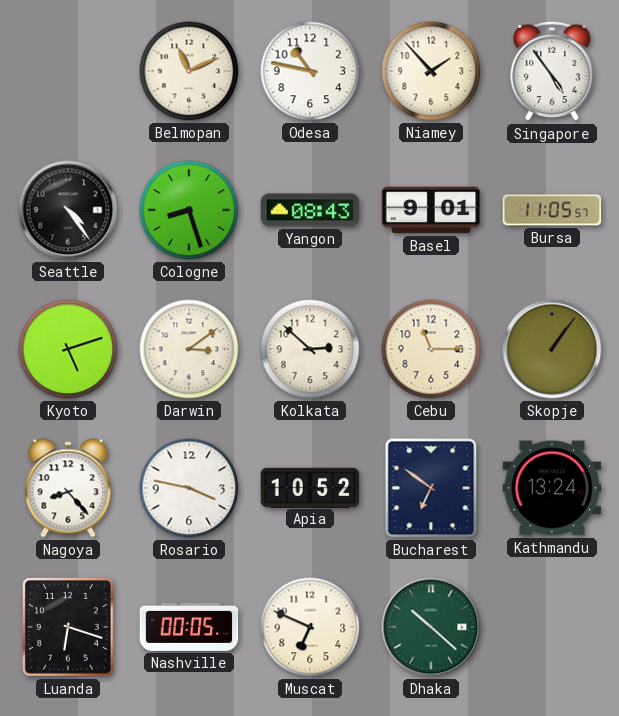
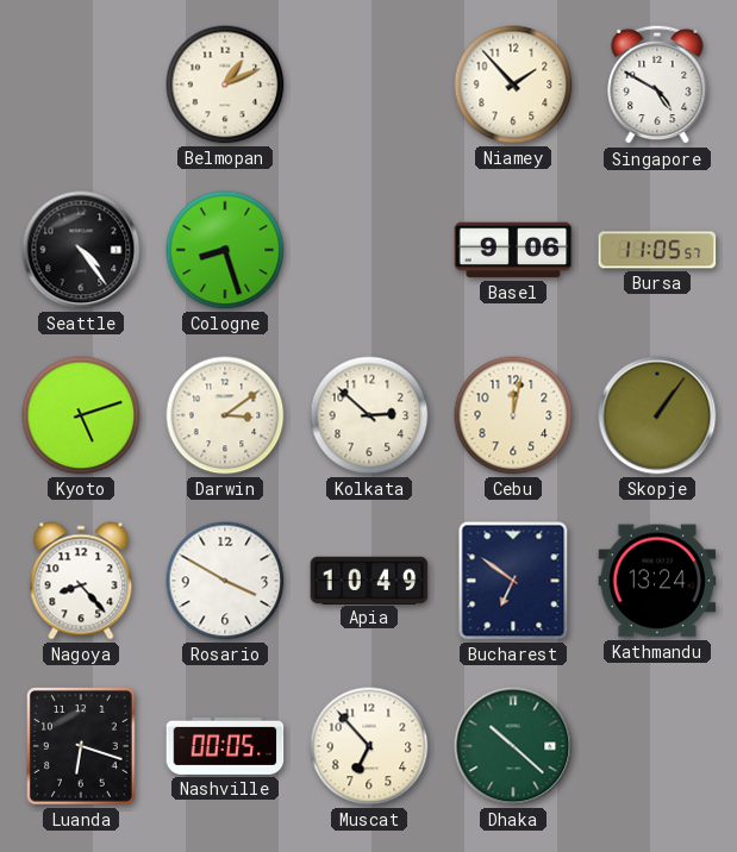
Belmopan: 11:11 -> 1:11 (225, 84)
Odesa: 10:47 -> none (310, 71)
Singapore: 4:54 -> 4:50 (657, 84)
Yangon: 08:43 -> none (310, 210)
Basel: 9:01 -> 9:06 (513, 250)
Cebu: 11:15 -> 12:02 (513, 415)
Rosario: 3:47 -> 3:50 (225, 581)
Apia: 10:52 -> 10:49 (369, 580)
Muscat: 6:49 -> 6:53 (369, 746)
